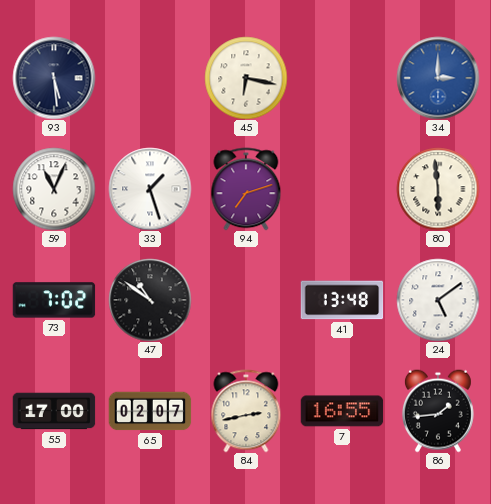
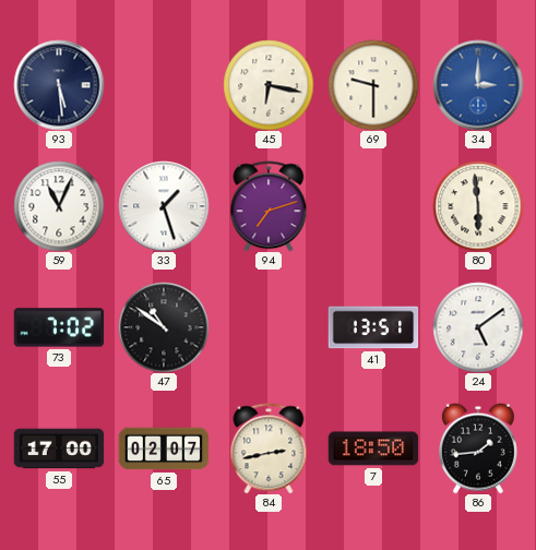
69: none -> 9:30 (373, 85)
41: 13:48 -> 13:51 (373, 327)
7: 16:55 -> 18:50 (373, 449)
